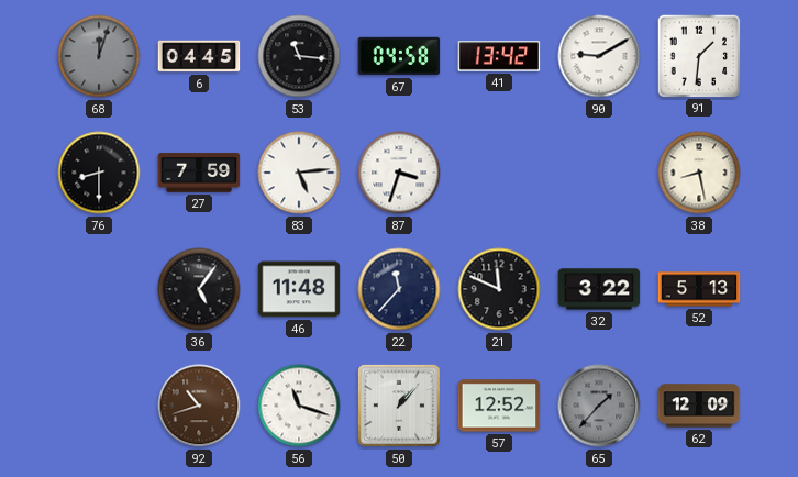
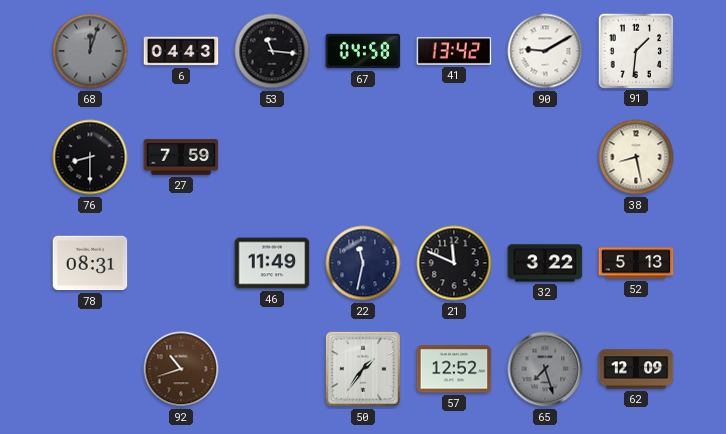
6: 04:45 -> 04:43 (181, 51)
83: 5:14 -> none (299, 173)
87: 3:33 -> none (399, 173)
78: none -> 08:31 (90, 263)
36: 5:06 -> none (199, 289)
46: 11:48 -> 11:49 (272, 263)
22: 11:37 -> 11:32 (363, 263)
56: 11:18 -> none (299, 406)
50: 1:07 -> 1:36 (363, 369)
65: 1:37 -> 7:27 (545, 369)
